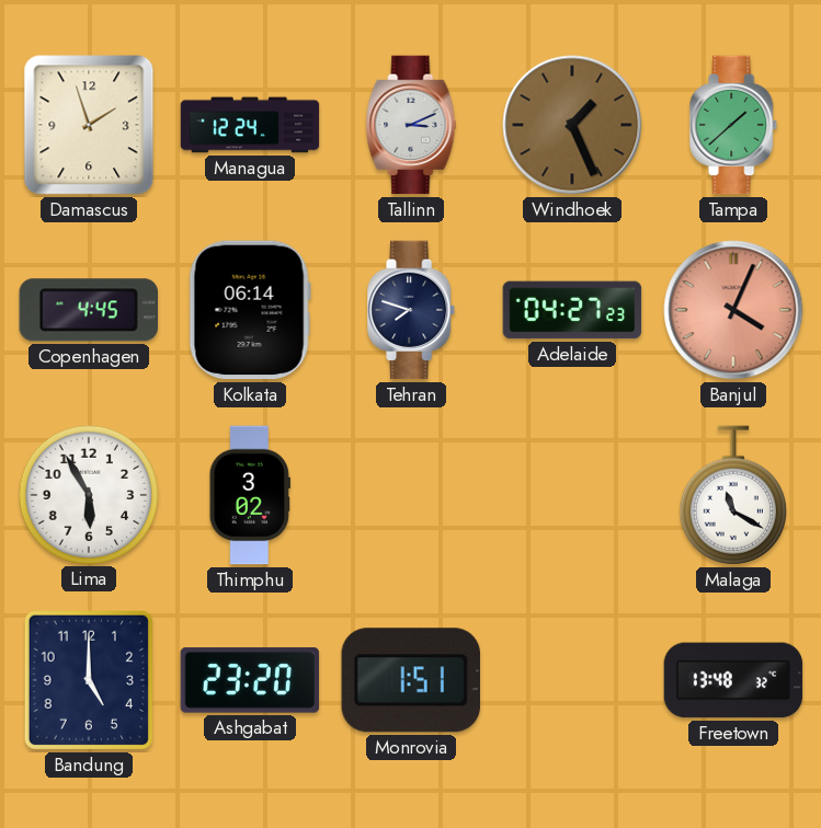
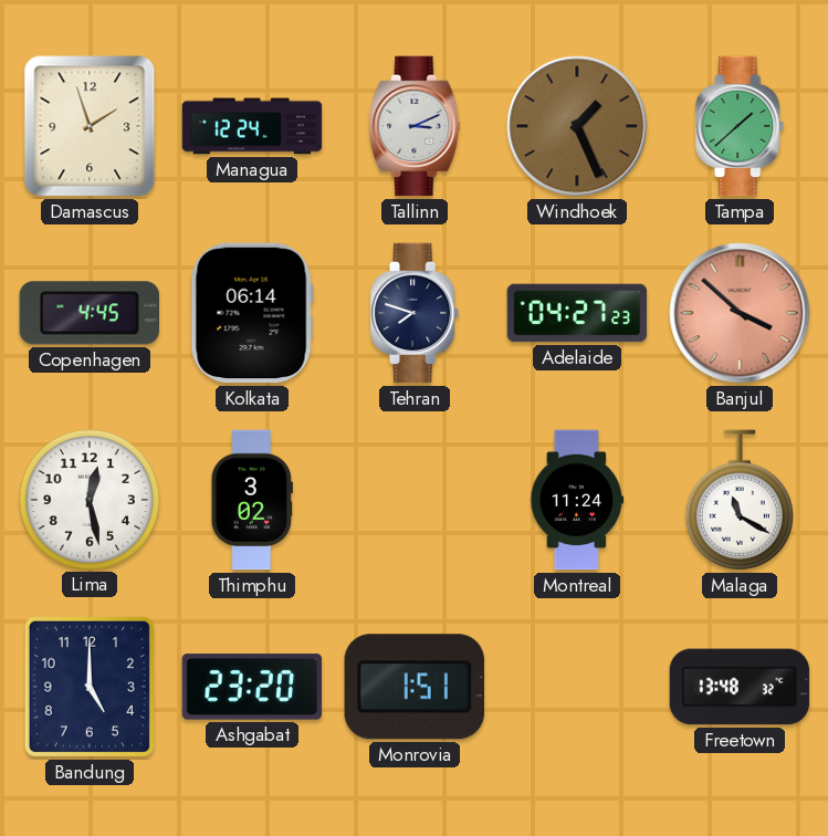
Banjul: 4:04 -> 3:52 (740, 313)
Lima: 5:55 -> 12:28 (88, 499)
Montreal: none -> 11:24 (577, 500)
